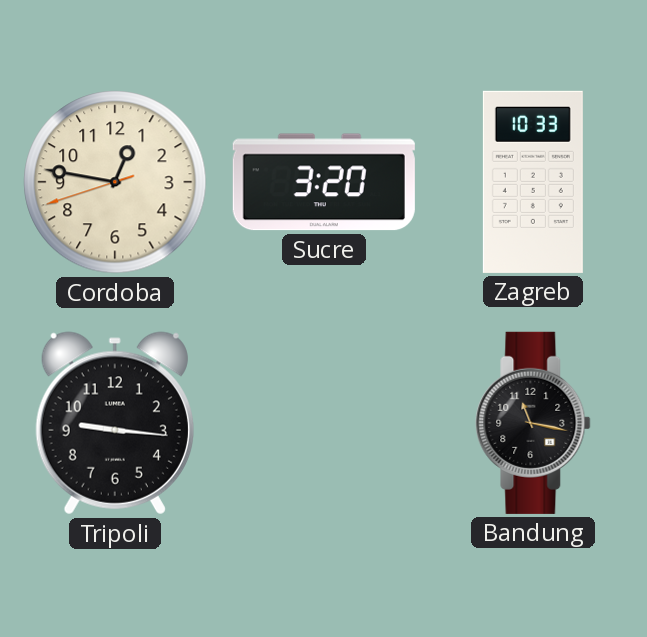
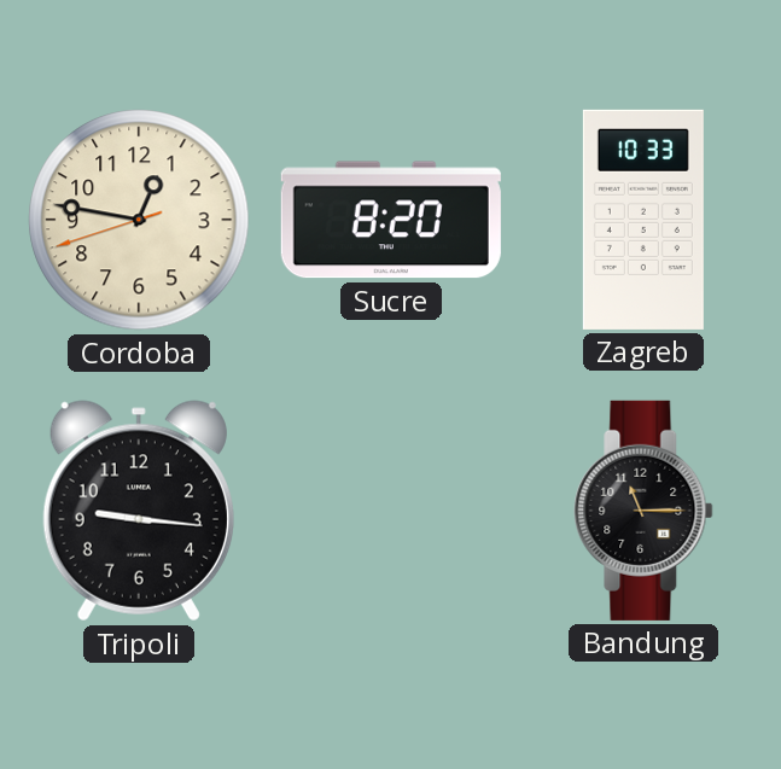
Sucre: 3:20 -> 8:20 (391, 220)
Bandung: 11:17 -> 11:15 (643, 511)
